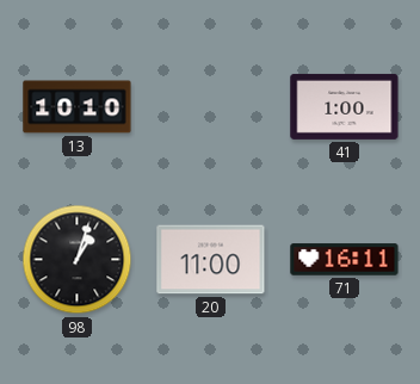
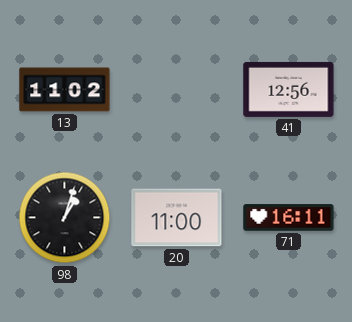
13: 10:10 -> 11:02 (65, 90)
41: 1:00 -> 12:56 (289, 89)
